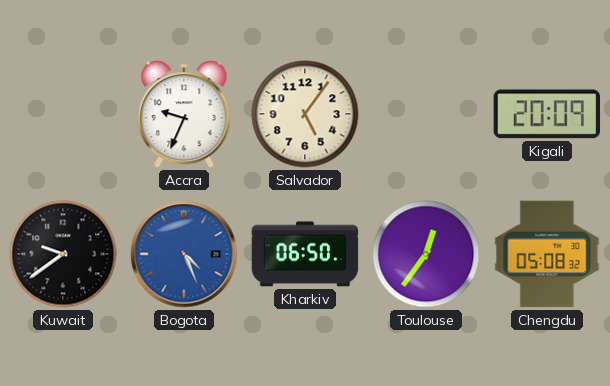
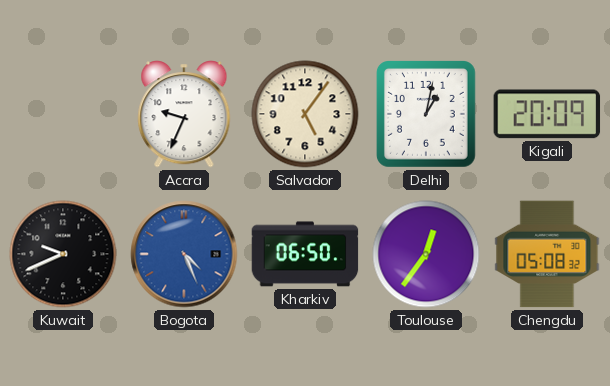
Delhi: none -> 1:02 (427, 115)
Kuwait: 9:39 -> 9:41 (63, 254)
